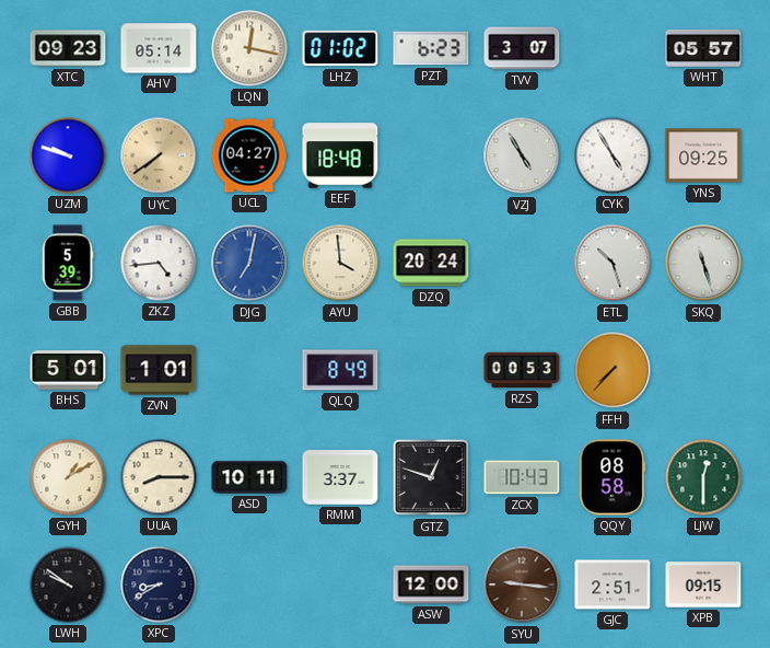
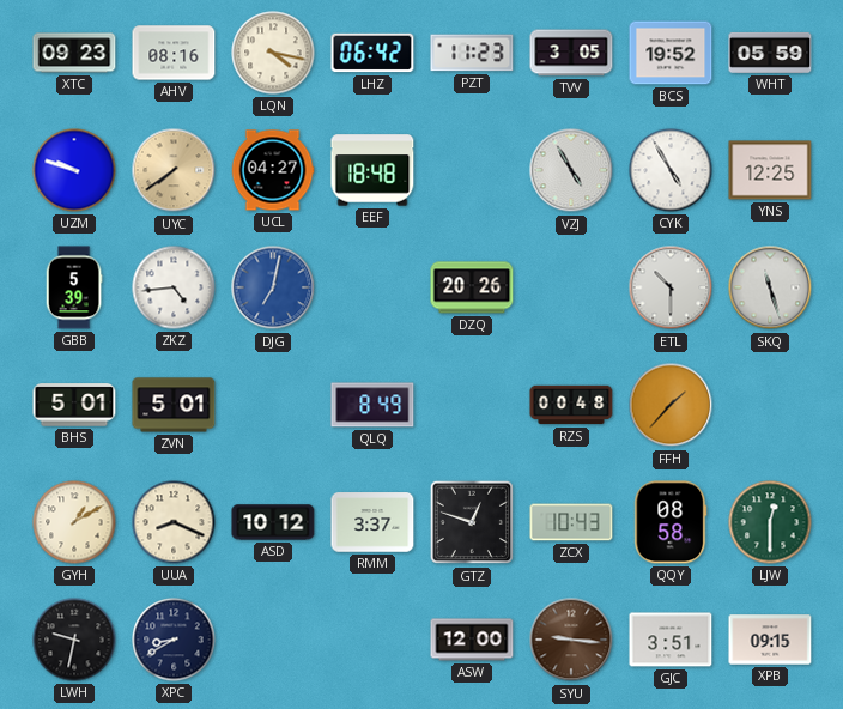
AHV: 05:14 -> 08:16 (174, 53)
LQN: 12:17 -> 4:17 (273, 53)
LHZ: 01:02 -> 06:42 (372, 53)
PZT: 6:23 -> 11:23 (472, 53)
TVV: 3:07 -> 3:05 (571, 53)
BCS: none -> 19:52 (671, 53)
WHT: 05:57 -> 05:59 (770, 53)
YNS: 09:25 -> 12:25 (770, 170)
AYU: 3:59 -> none (340, 263)
DZQ: 20:24 -> 20:26 (472, 287)
ETL: 10:27 -> 10:30 (671, 287)
ZVN: 1:01 -> 5:01 (174, 405)
RZS: 00:53 -> 00:48 (571, 405)
FFH: 7:37 -> 1:37 (671, 405)
UUA: 8:15 -> 8:19 (174, 522)
ASD: 10:11 -> 10:12 (273, 522)
LWH: 9:51 -> 9:32 (74, 640)
GJC: 2:51 -> 3:51 (671, 640)
